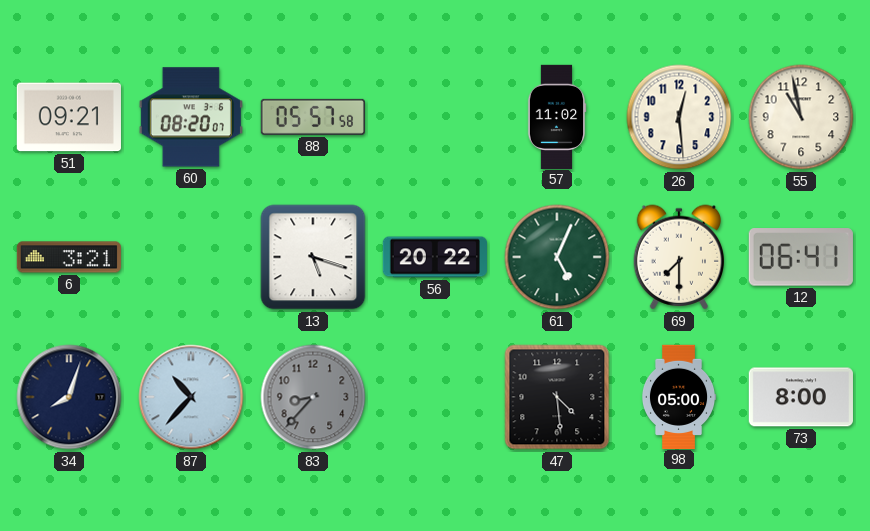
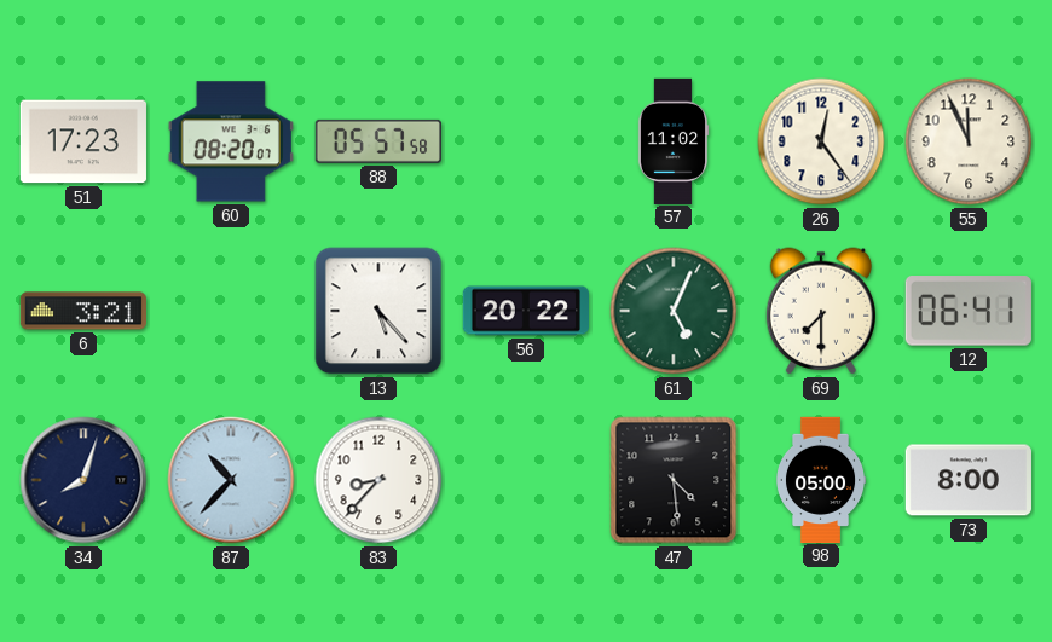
51: 09:21 -> 17:23 (83, 141)
26: 12:29 -> 12:24 (821, 141)
55: 10:58 -> 11:56 (969, 141)
13: 5:18 -> 5:23 (378, 311)
83 dial: grey -> white (378, 480)
